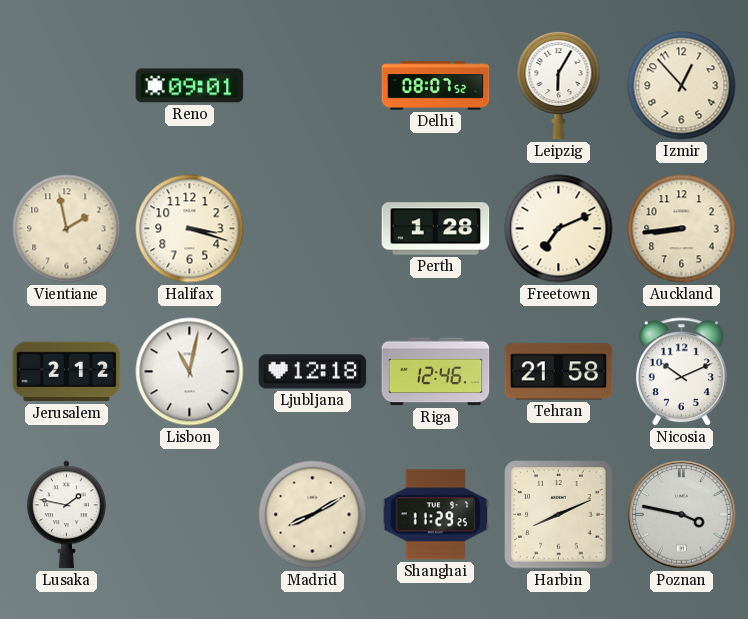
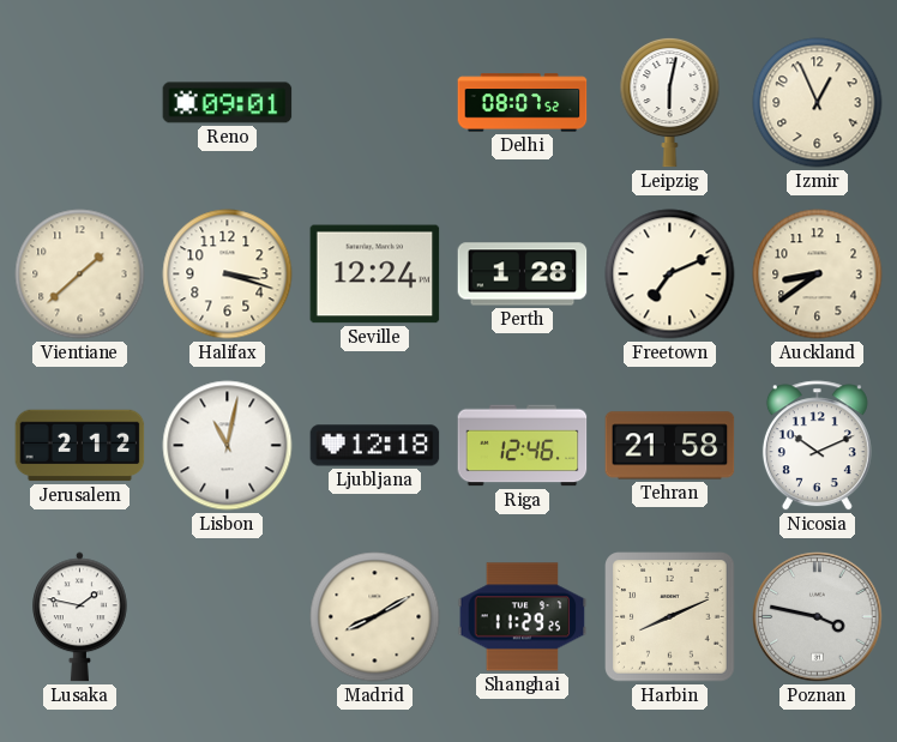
Leipzig: 6:05 -> 6:02 (670, 102)
Izmir: 12:53 -> 12:56 (818, 103)
Vientiane: 1:58 -> 1:38 (80, 275)
Seville: none -> 12:24 (375, 275)
Auckland: 8:44 -> 8:39 (818, 275)
